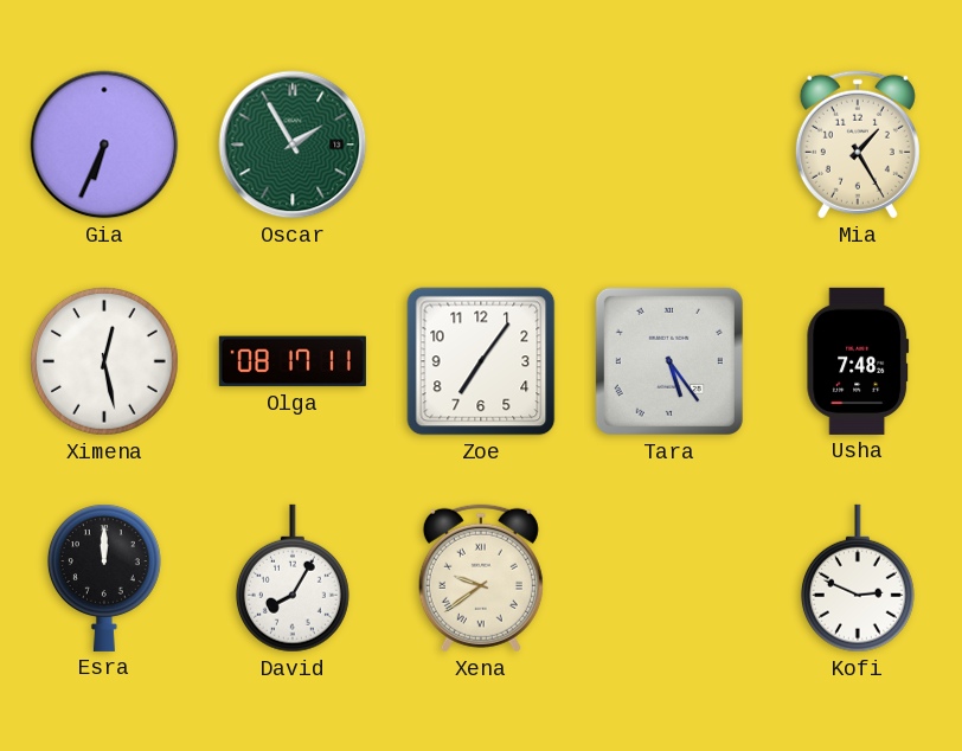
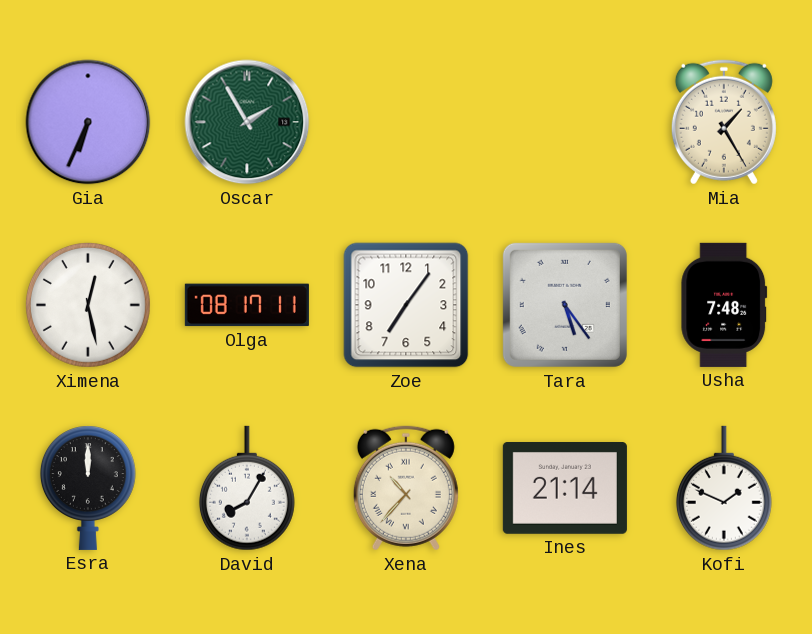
Xena: 9:39 -> 10:37 (406, 488)
Ines: none -> 21:14 (565, 489)
Kofi: 2:49 -> 1:49 (724, 488)
